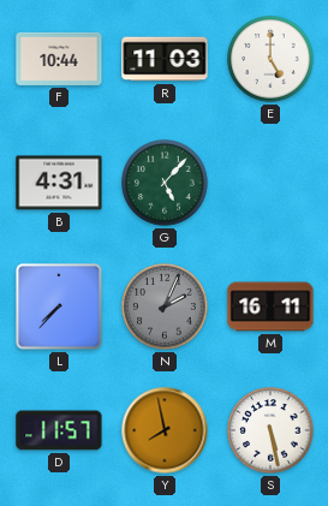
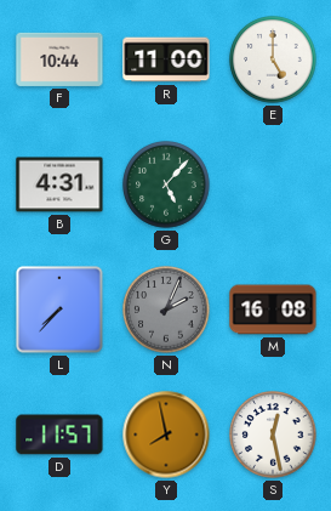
R: 11:03 -> 11:00 (166, 59)
M: 16:11 -> 16:08 (273, 310)
S: 5:28 -> 12:28 (273, 435)
